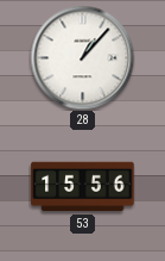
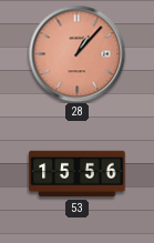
28 dial: white -> salmon (76, 53)
